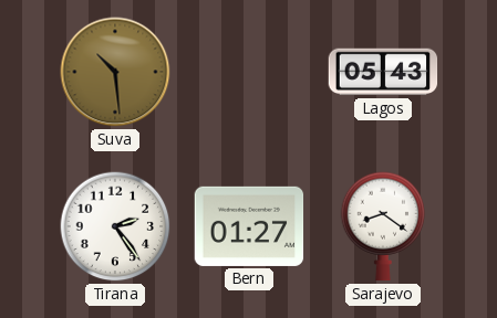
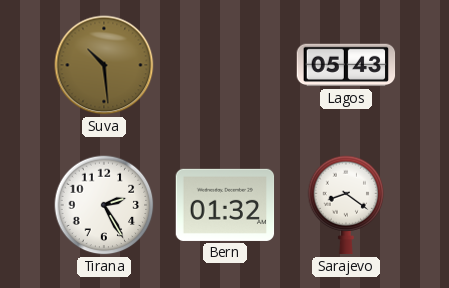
Tirana: 2:24 -> 2:25 (104, 205)
Bern: 01:27 -> 01:32 (225, 205)
